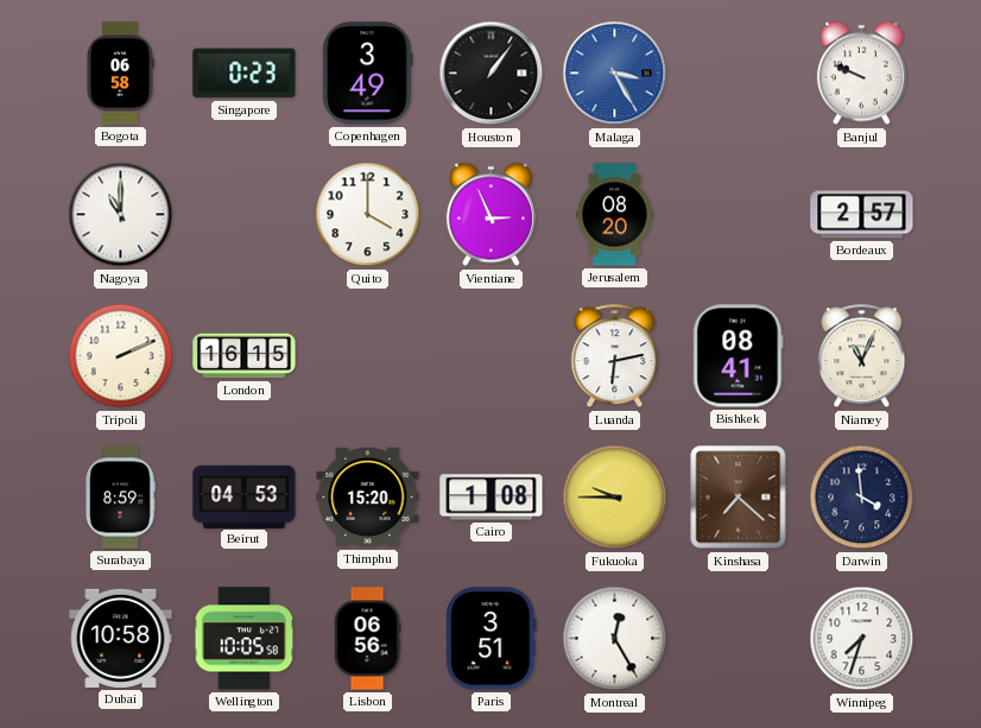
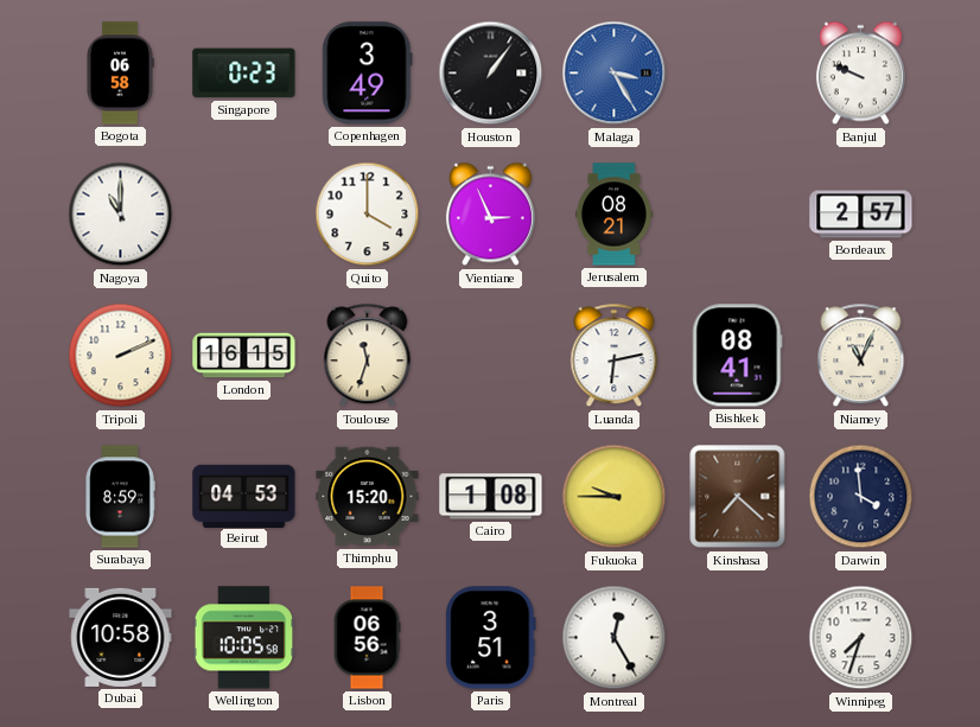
Jerusalem: 08:20 -> 08:21 (615, 215)
Toulouse: none -> 11:33 (368, 356)
